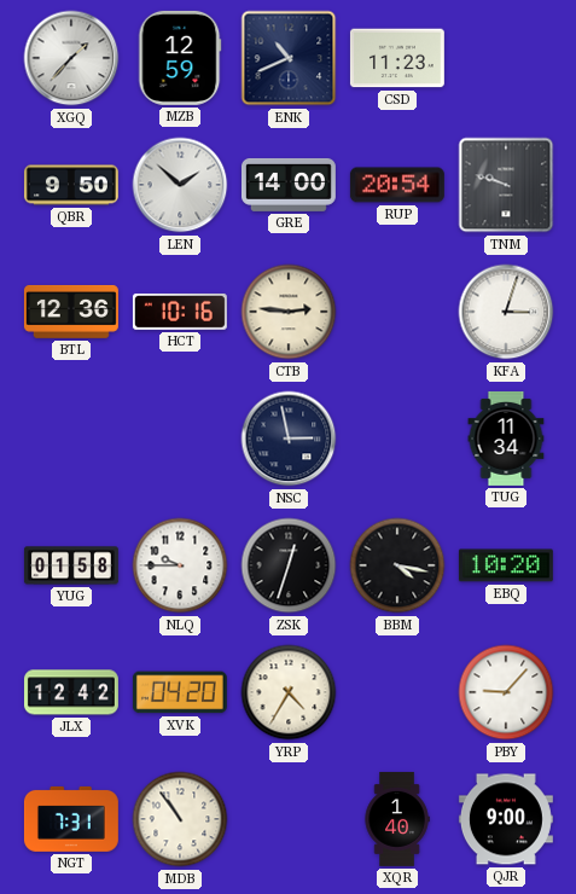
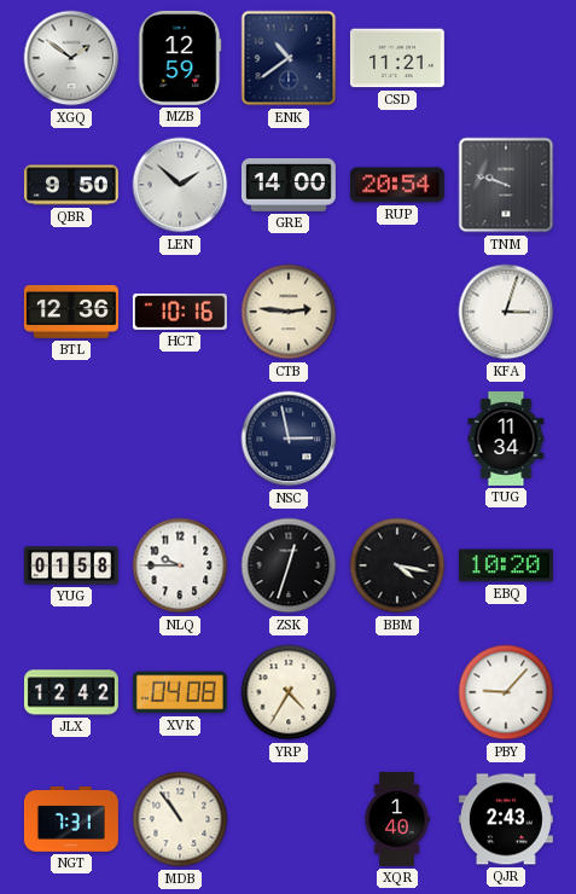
XGQ: 1:37 -> 1:51 (71, 58)
ENK: 10:41 -> 10:39 (289, 58)
CSD: 11:23 -> 11:21 (397, 58)
XVK: 04:20 -> 04:08 (180, 692)
QJR: 9:00 -> 2:43 (506, 819)
